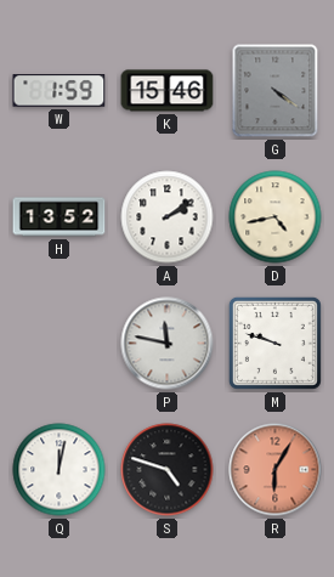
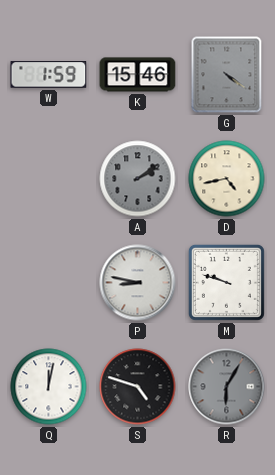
H: 13:52 -> none (60, 217)
A dial: white -> grey (138, 179)
P: 11:47 -> 8:47 (138, 283)
R dial: salmon -> grey (227, 387)
